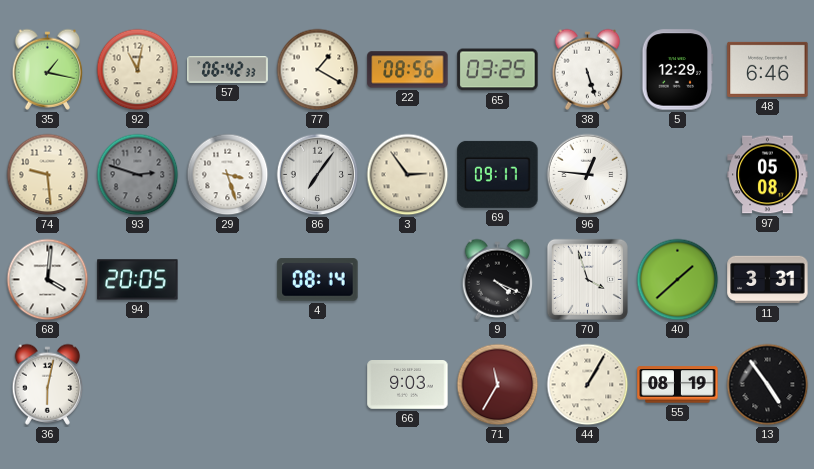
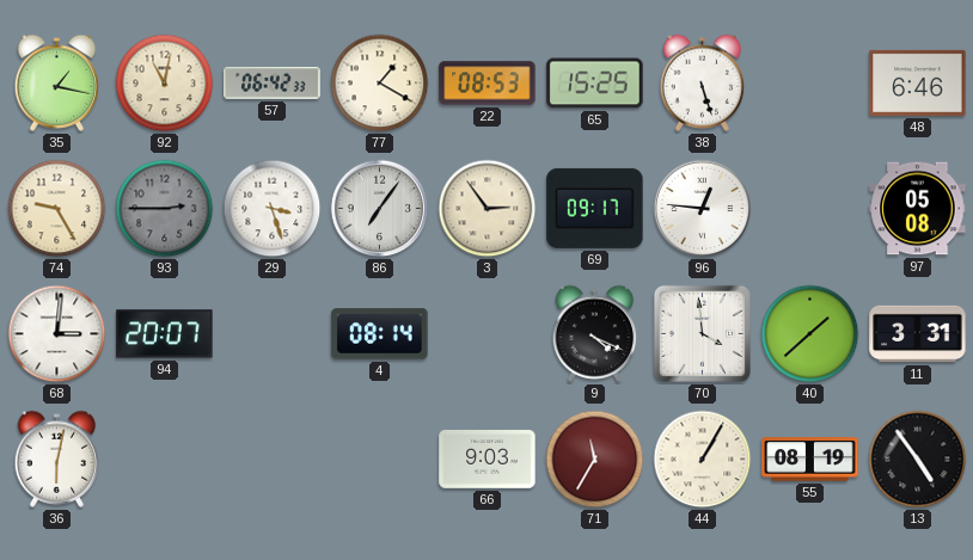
22: 08:56 -> 08:53 (488, 84)
65: 03:25 -> 15:25 (595, 84)
5: 12:29 -> none (678, 70)
74: 9:29 -> 9:25 (57, 209)
93: 2:48 -> 2:45 (165, 209)
68: 4:01 -> 3:01 (57, 334)
94: 20:05 -> 20:07 (165, 334)
70: 3:57 -> 3:59 (702, 333)
